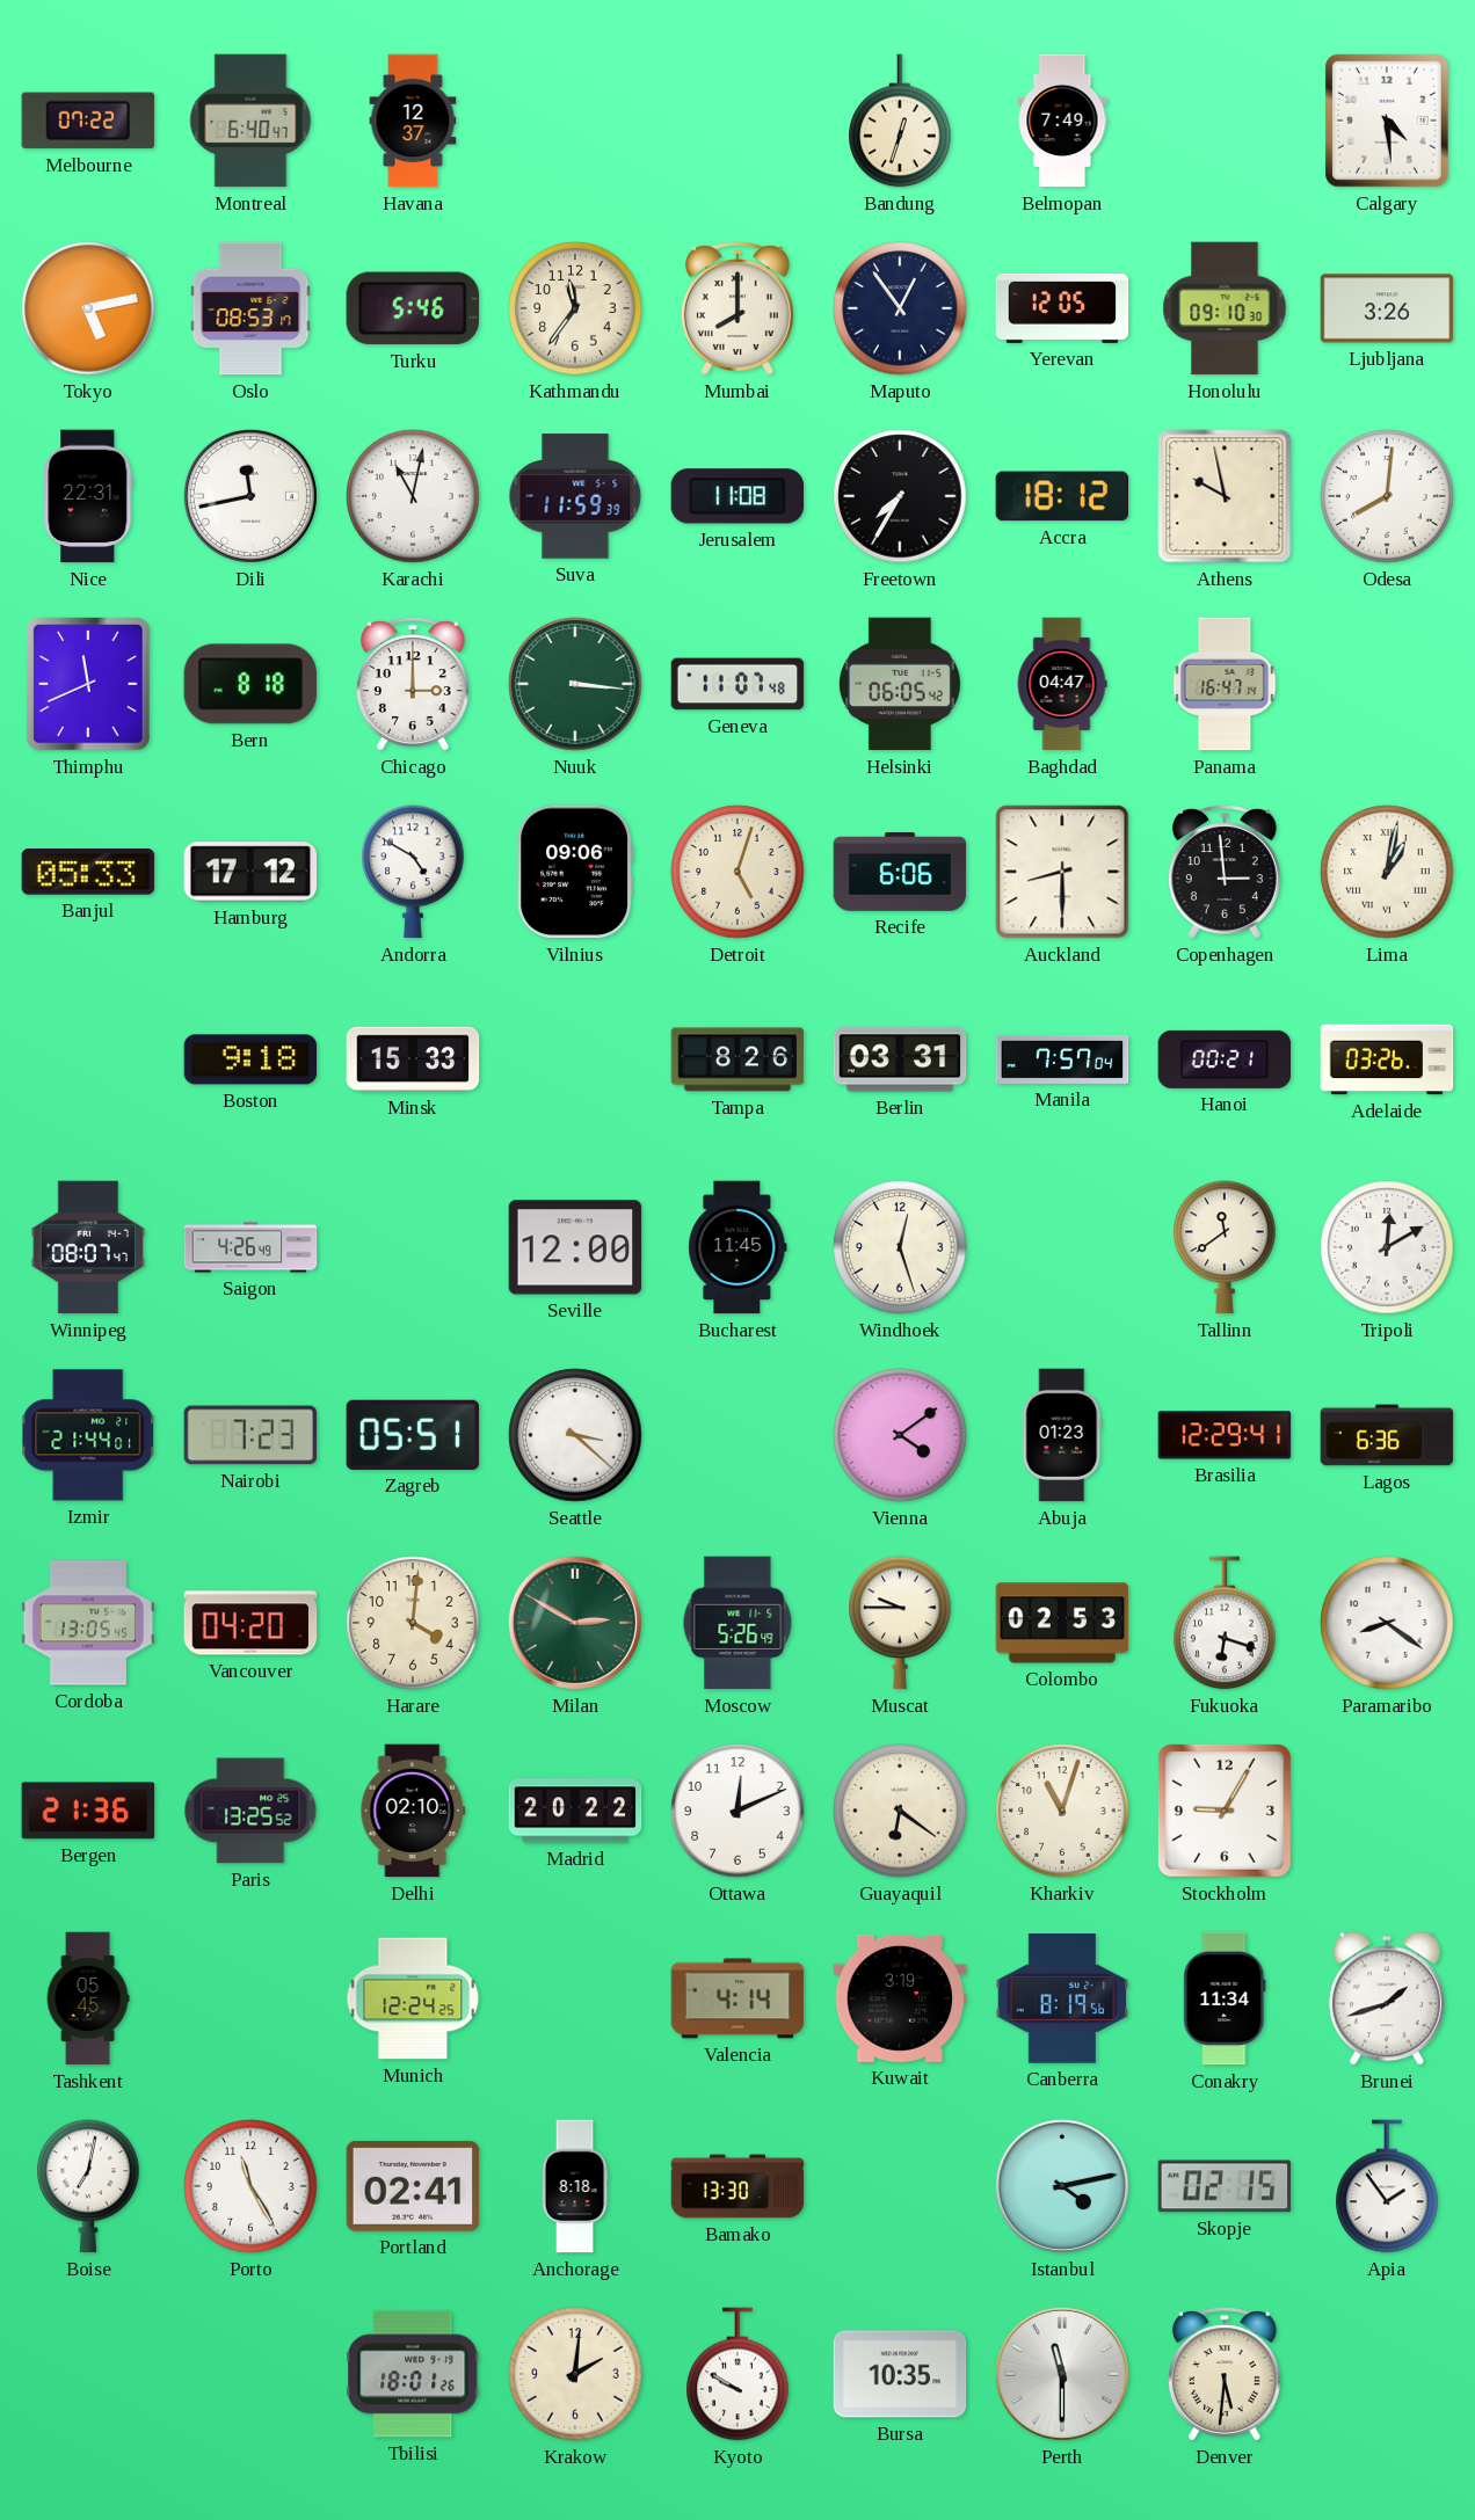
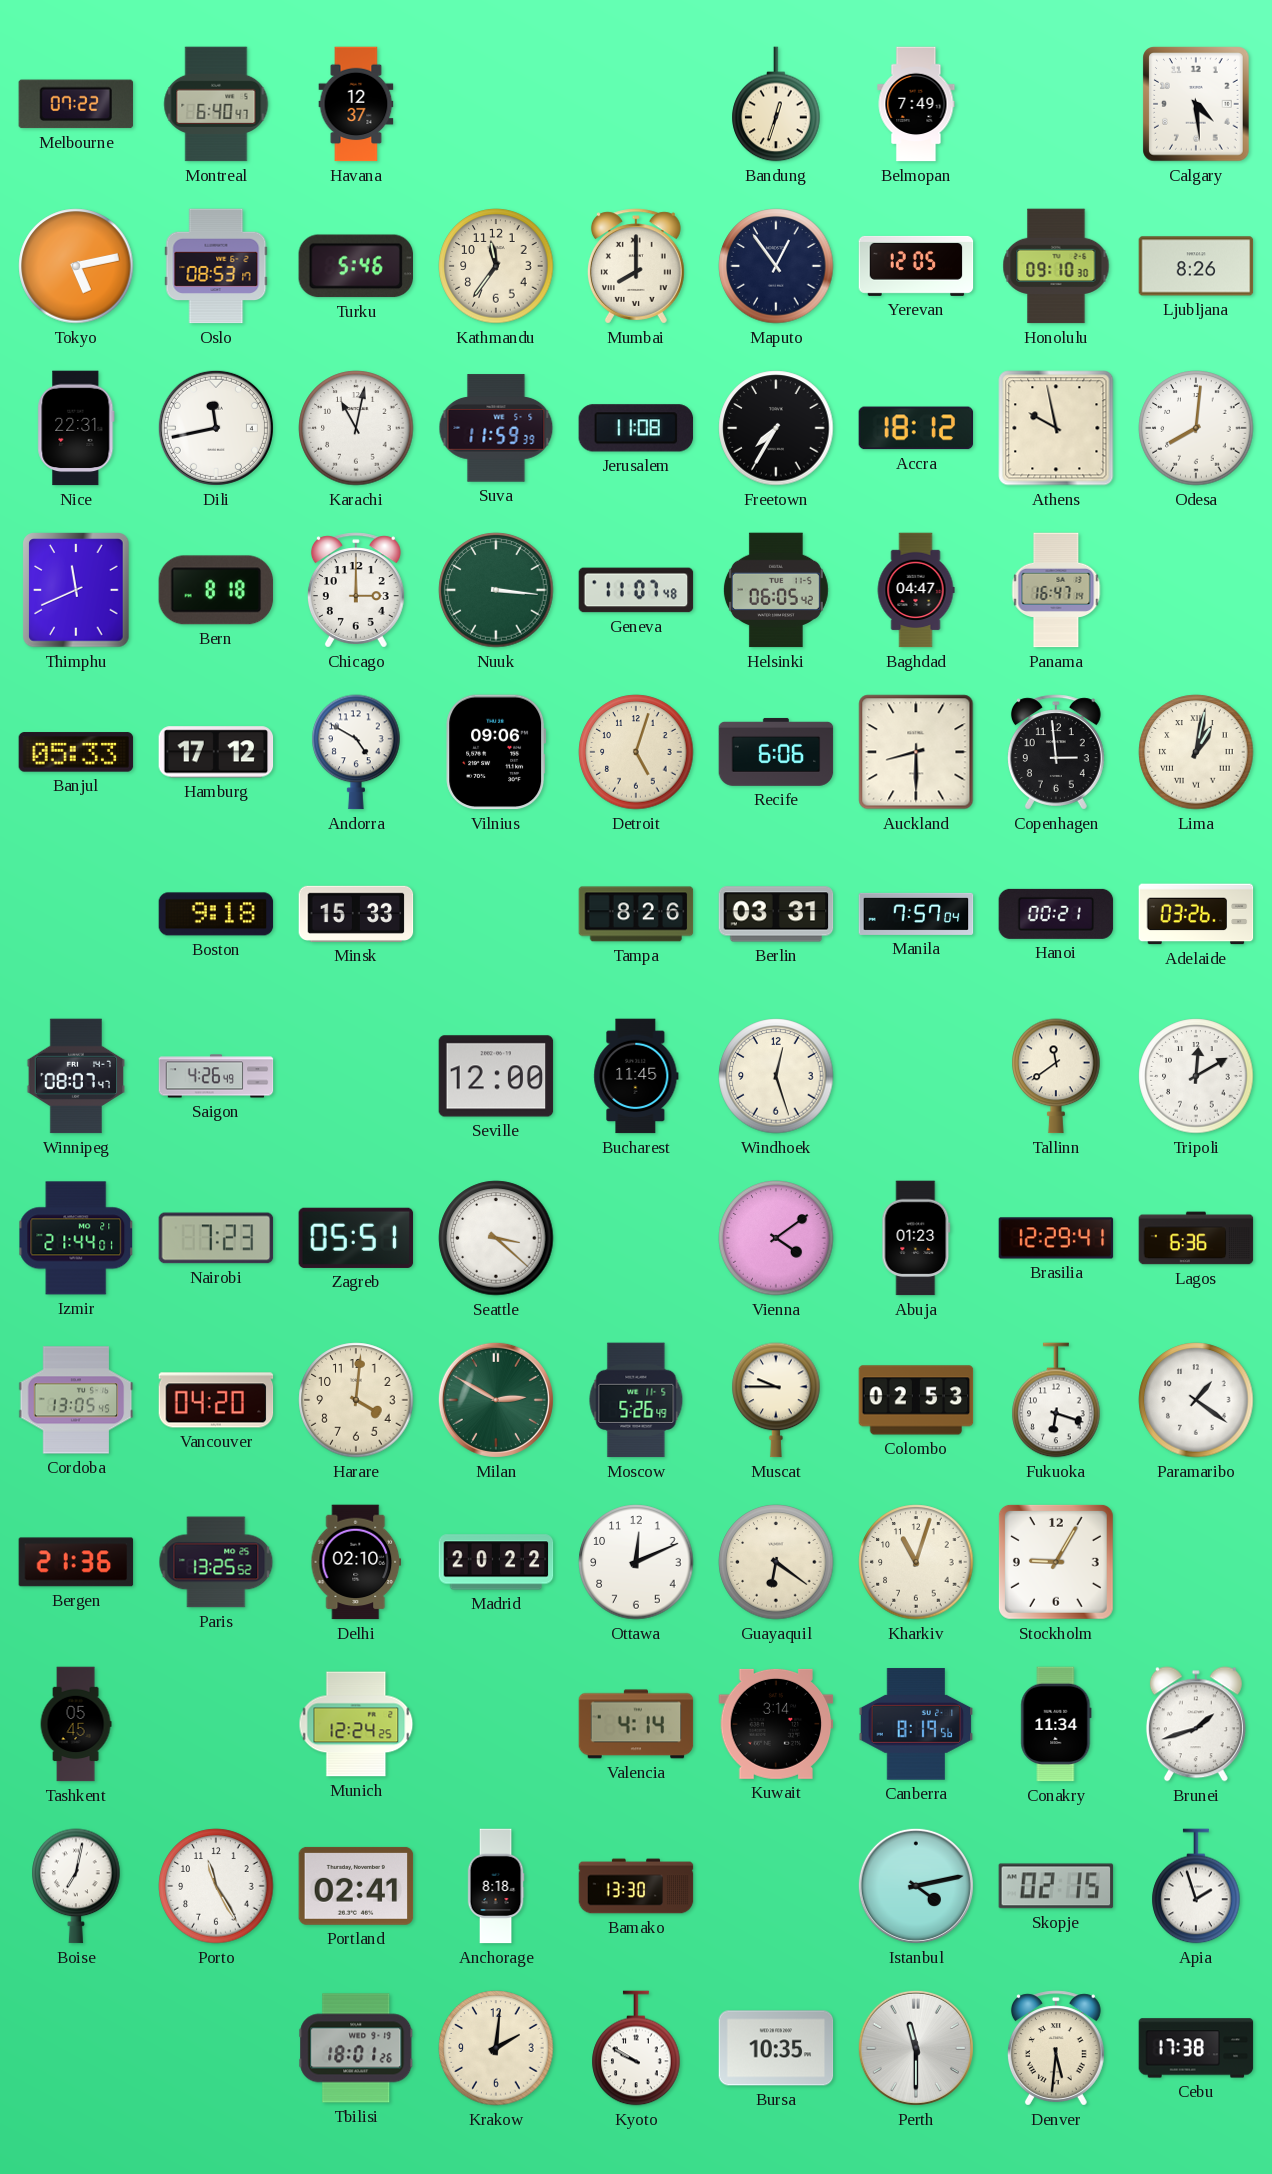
Ljubljana: 3:26 -> 8:26 (1196, 266)
Paramaribo: 8:21 -> 1:21 (1196, 1400)
Kuwait: 3:19 -> 3:14 (776, 1724)
Apia: 1:54 -> 1:57 (1196, 1886)
Cebu: none -> 17:38 (1196, 2048)
